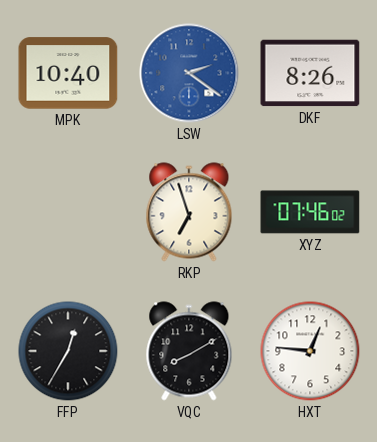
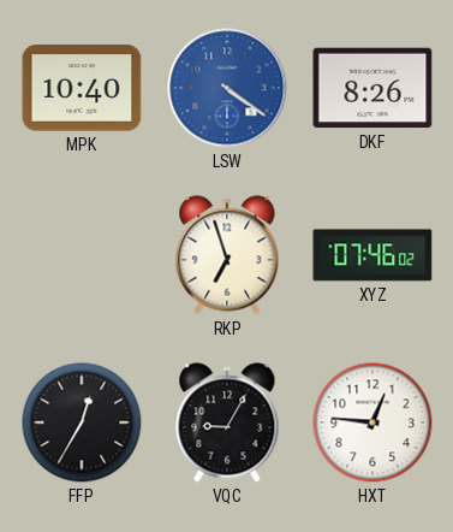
LSW: 2:21 -> 4:21 (227, 88)
VQC: 8:10 -> 9:05 (227, 422)
